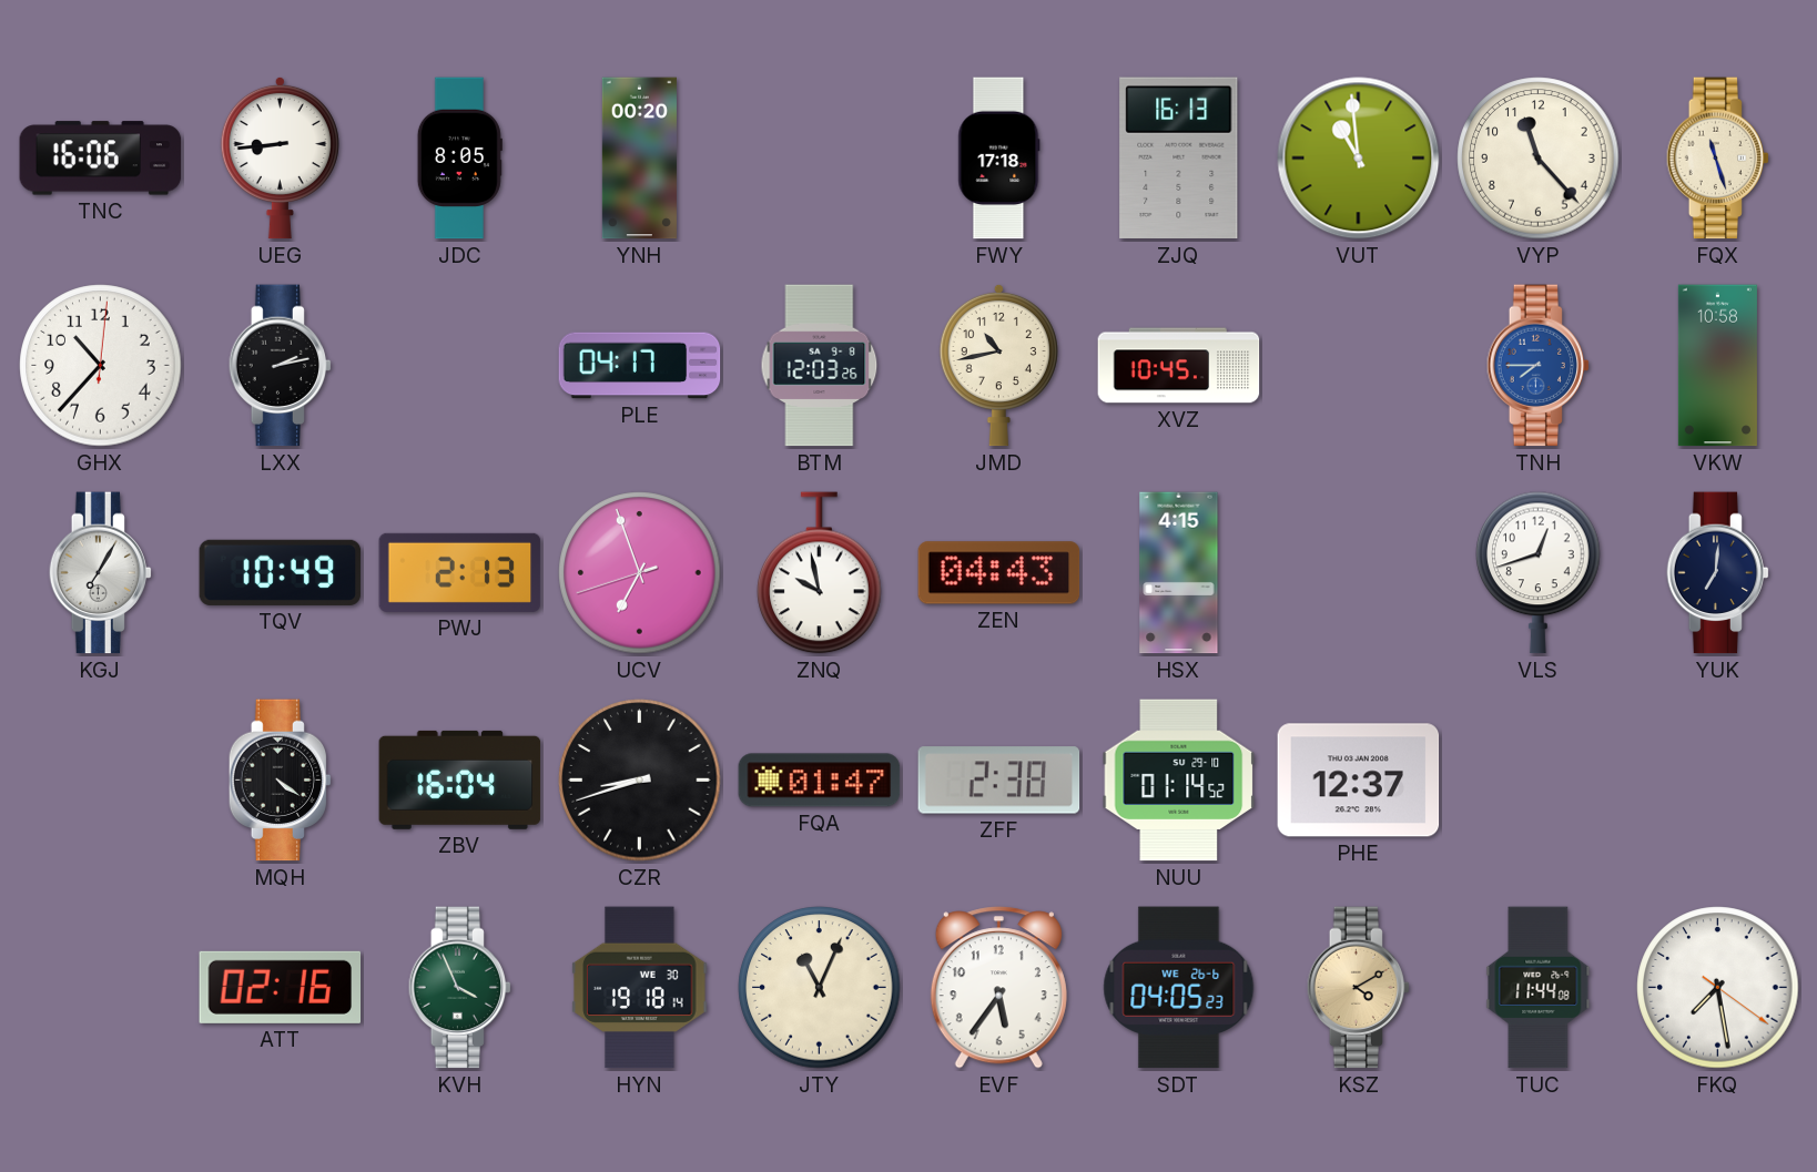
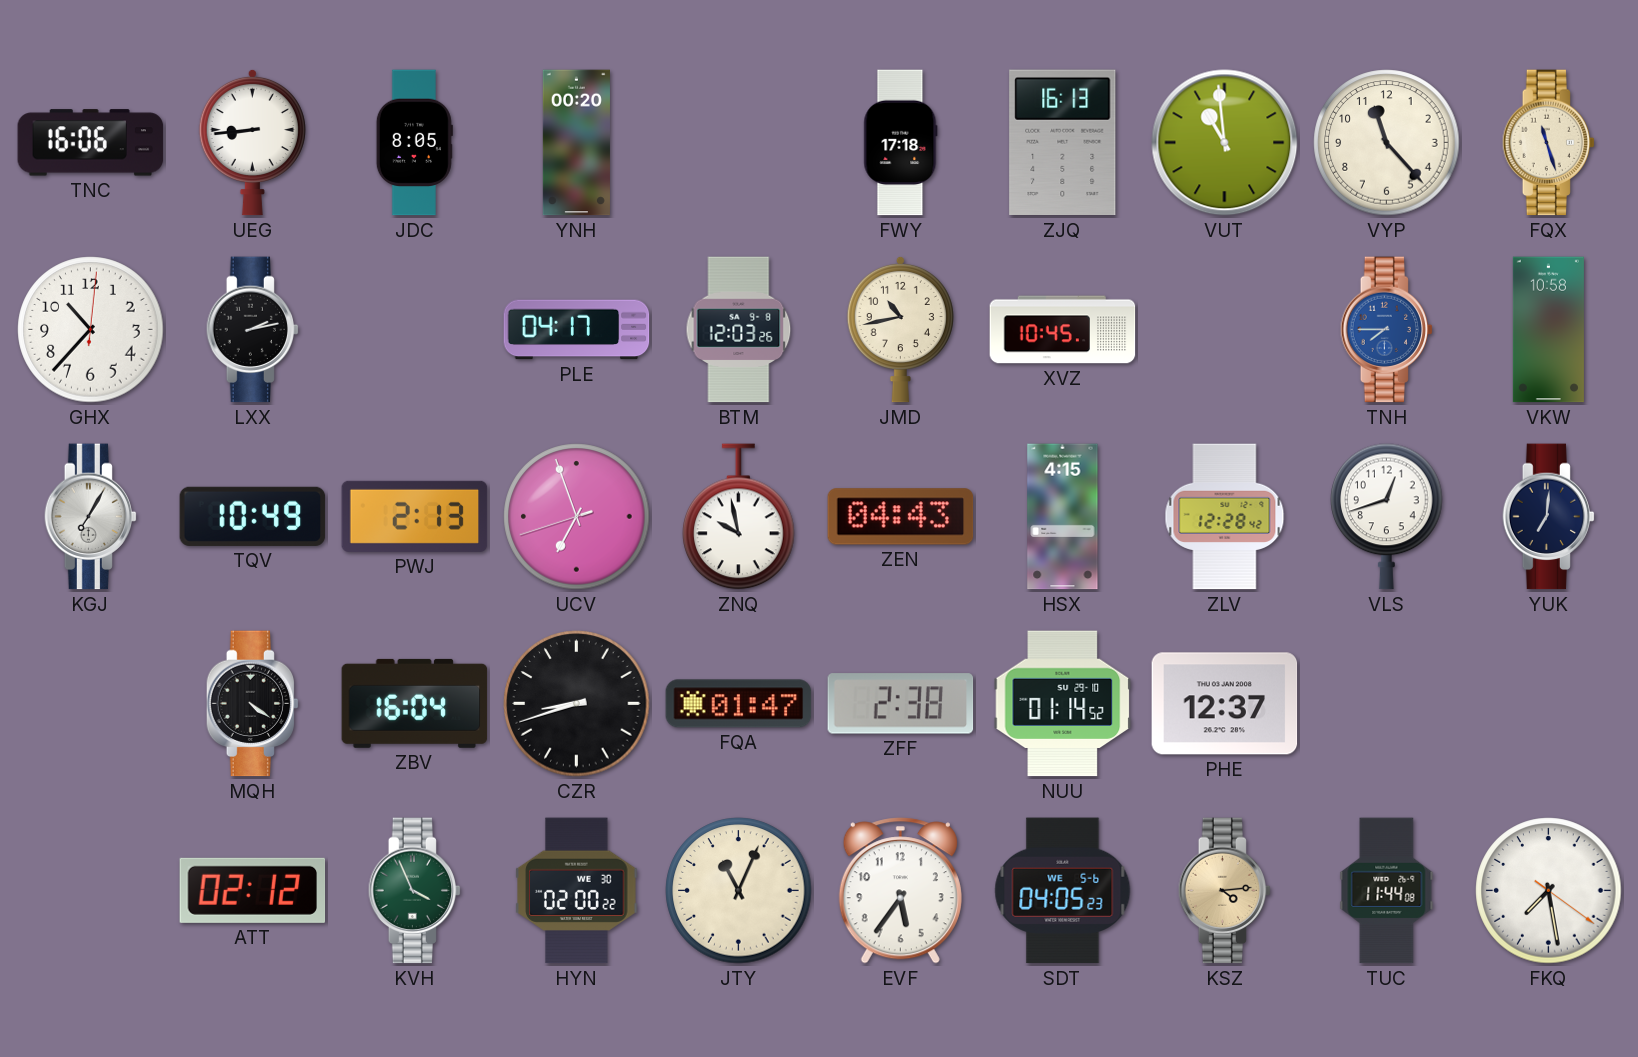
ZLV: none -> 12:28 (1225, 517)
ATT: 02:16 -> 02:12 (253, 890)
HYN: 19:18 -> 02:00 (577, 891)
SDT date: WE 26-6 -> WE 5-6 (1063, 891)
KSZ: 4:10 -> 4:14 (1225, 891)
